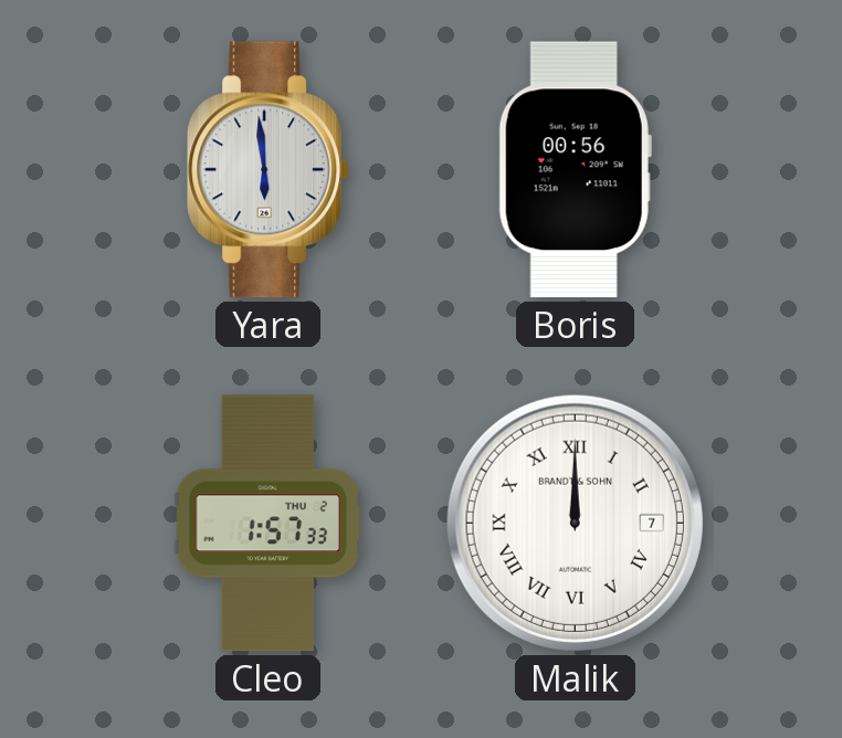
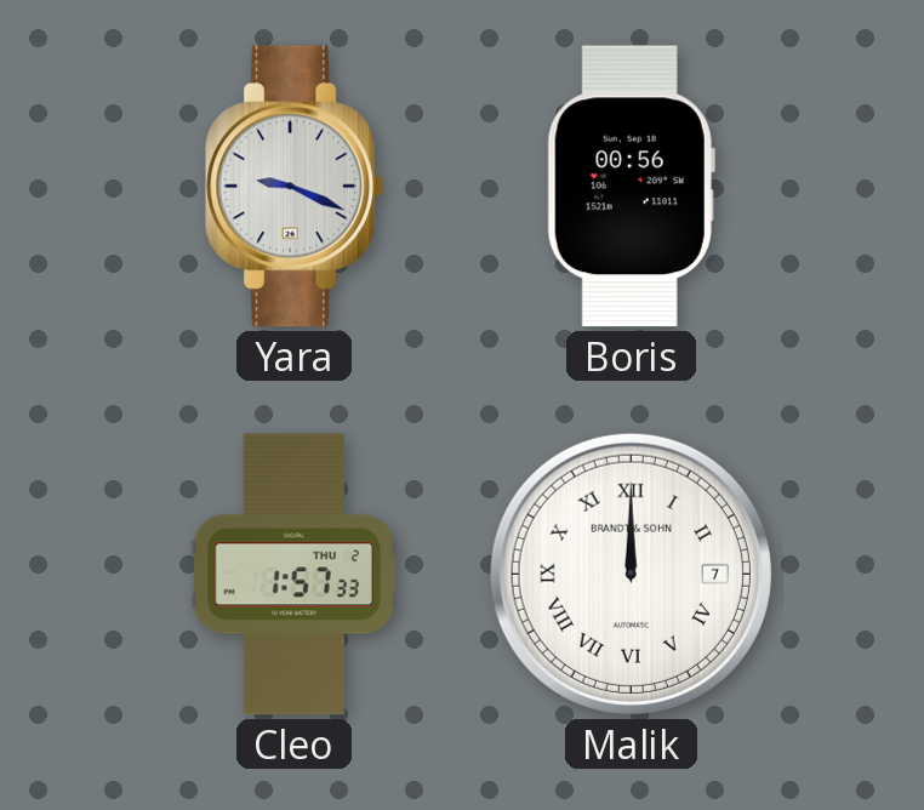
Yara: 5:59 -> 9:19 (293, 187)
